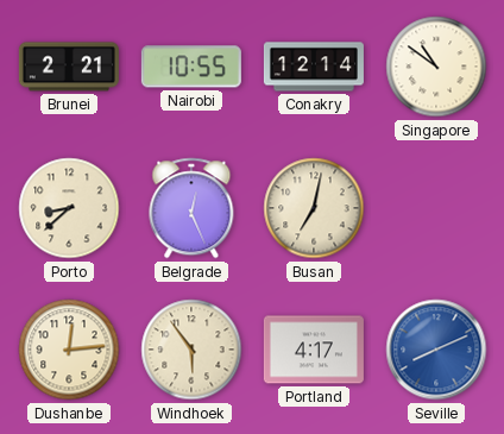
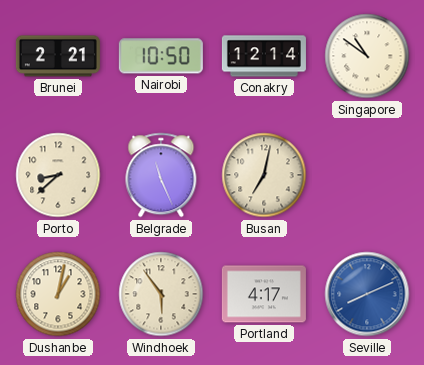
Nairobi: 10:55 -> 10:50 (161, 56)
Belgrade: 12:26 -> 11:26 (161, 175)
Dushanbe: 12:14 -> 1:02 (58, 294)
